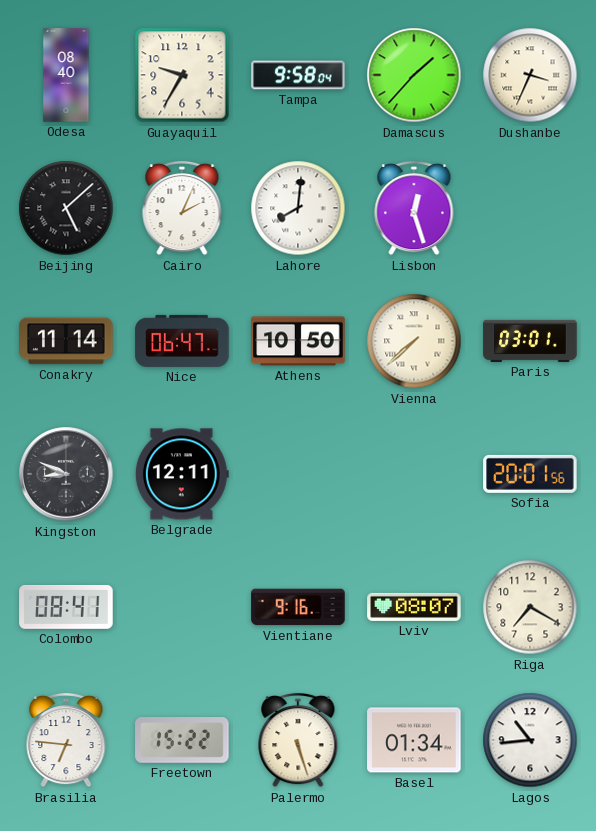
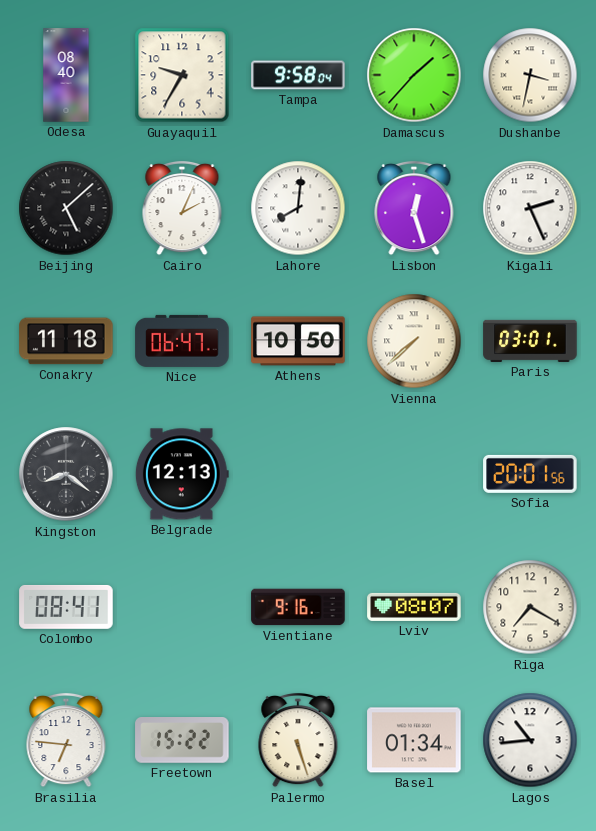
Dushanbe: 3:34 -> 3:32 (530, 75)
Kigali: none -> 2:26 (530, 208)
Conakry: 11:14 -> 11:18 (66, 341)
Kingston: 8:49 -> 8:21 (66, 474)
Belgrade: 12:11 -> 12:13 (182, 474)
